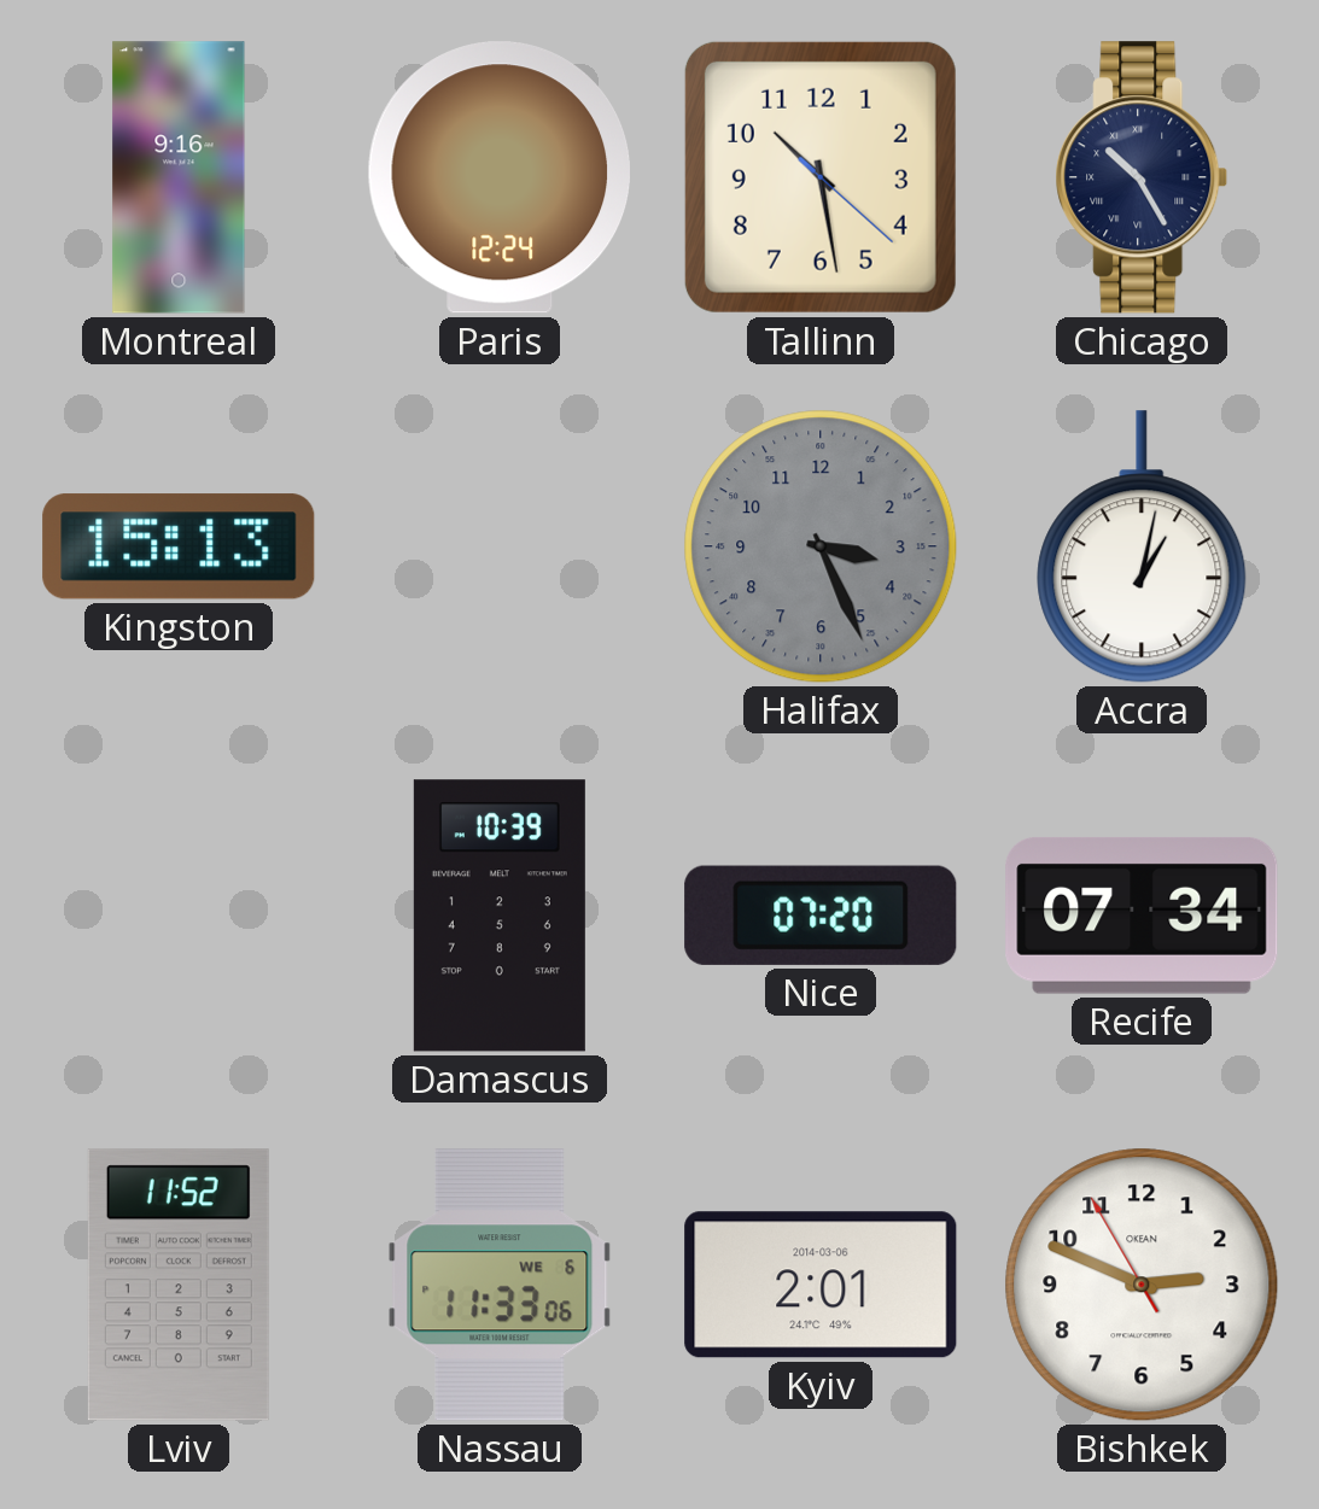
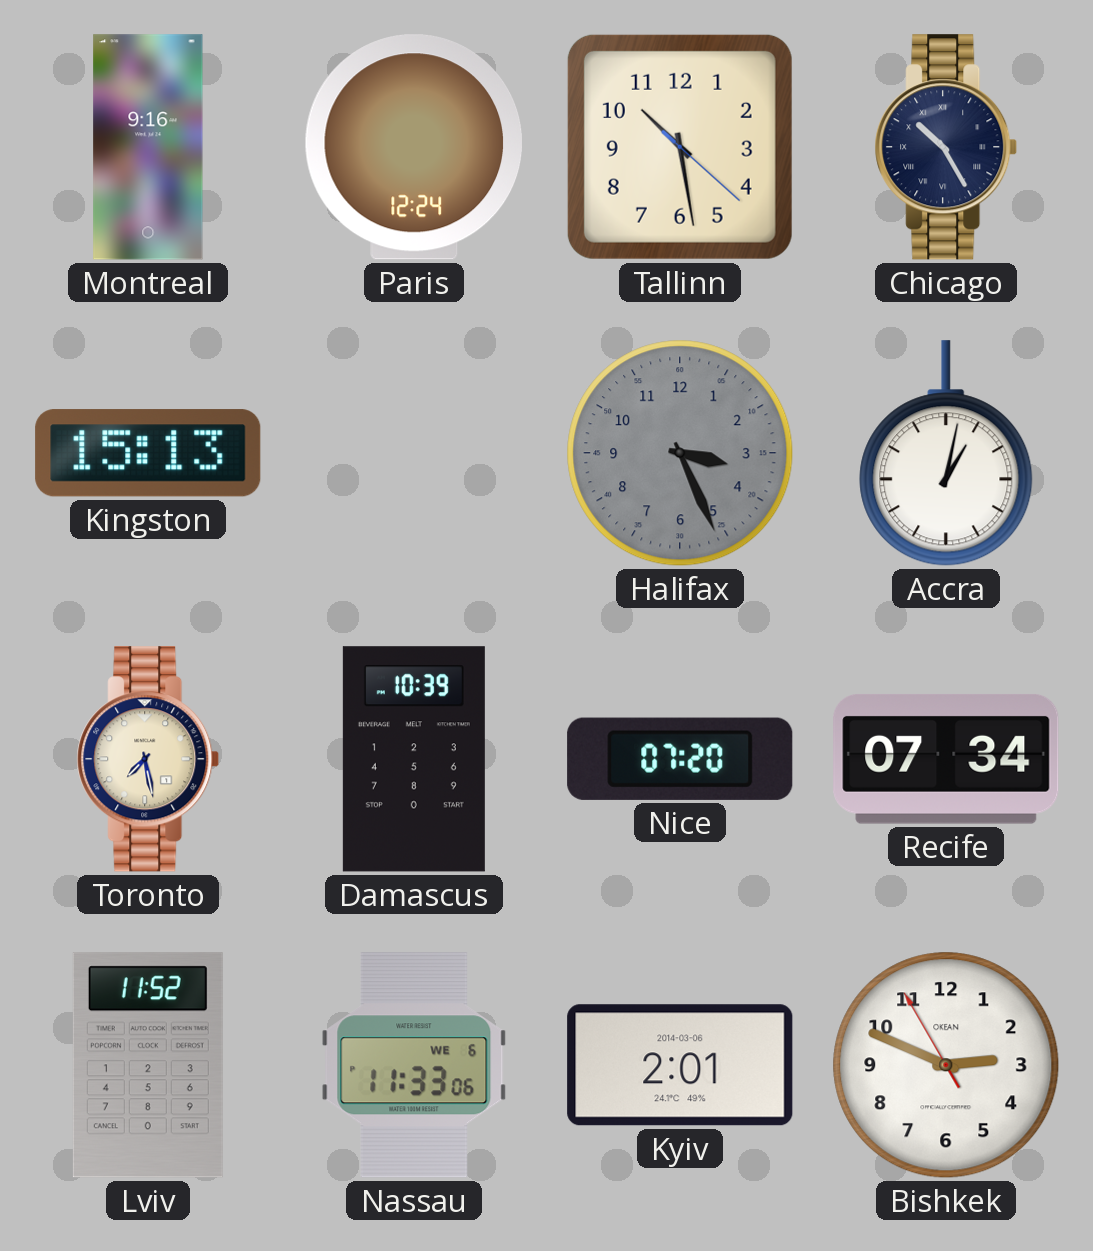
Toronto: none -> 7:28 (148, 759)
